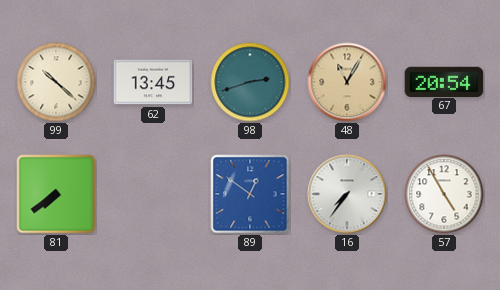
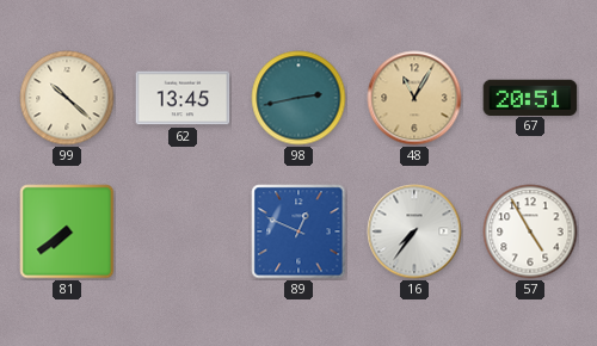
98: 2:42 -> 2:43 (298, 98)
67: 20:54 -> 20:51 (530, 97)
89: 12:51 -> 12:49 (298, 231)
